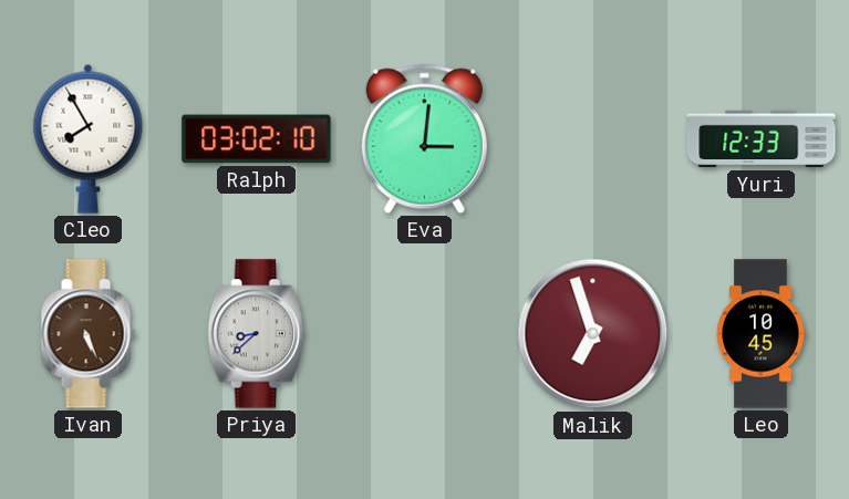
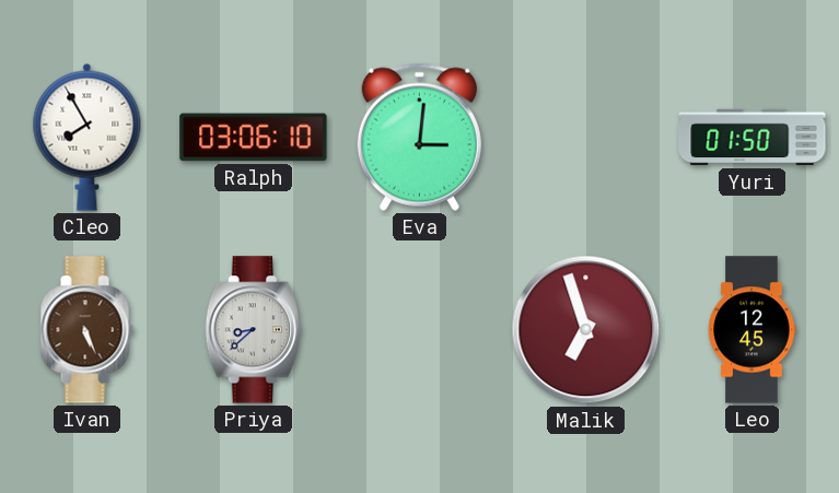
Ralph: 03:02 -> 03:06 (254, 138)
Yuri: 12:33 -> 01:50 (753, 138)
Leo: 10:45 -> 12:45 (751, 330)
